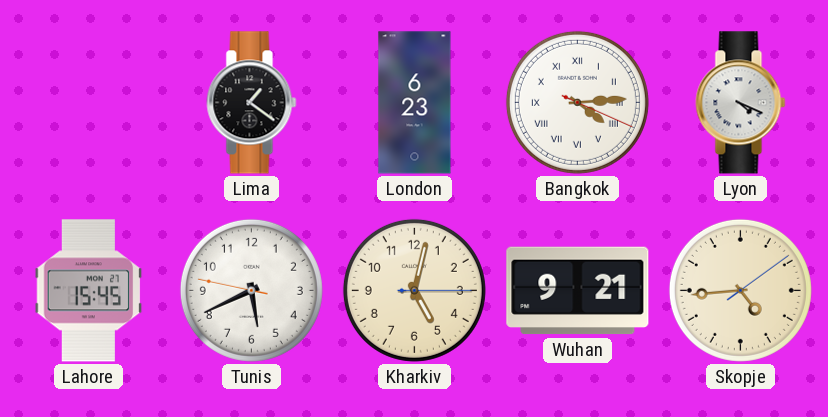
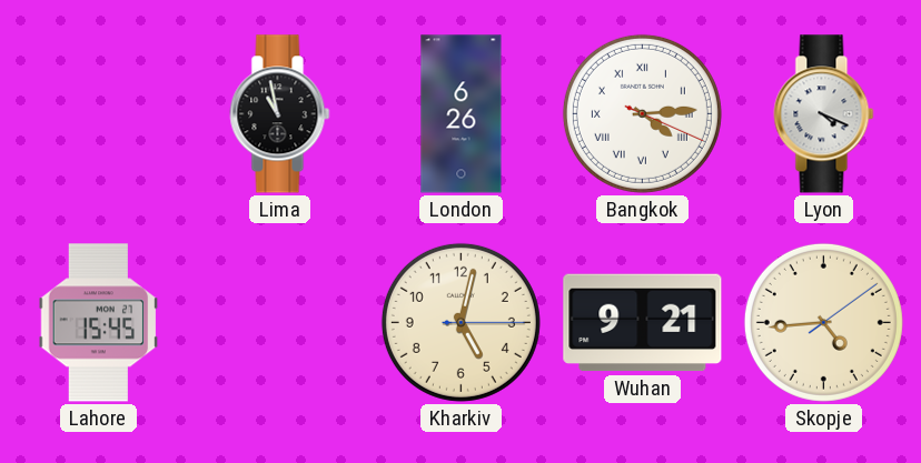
Lima: 1:21 -> 10:58 (280, 114)
London: 6:23 -> 6:26 (462, 114)
Tunis: 5:40 -> none (251, 290)
